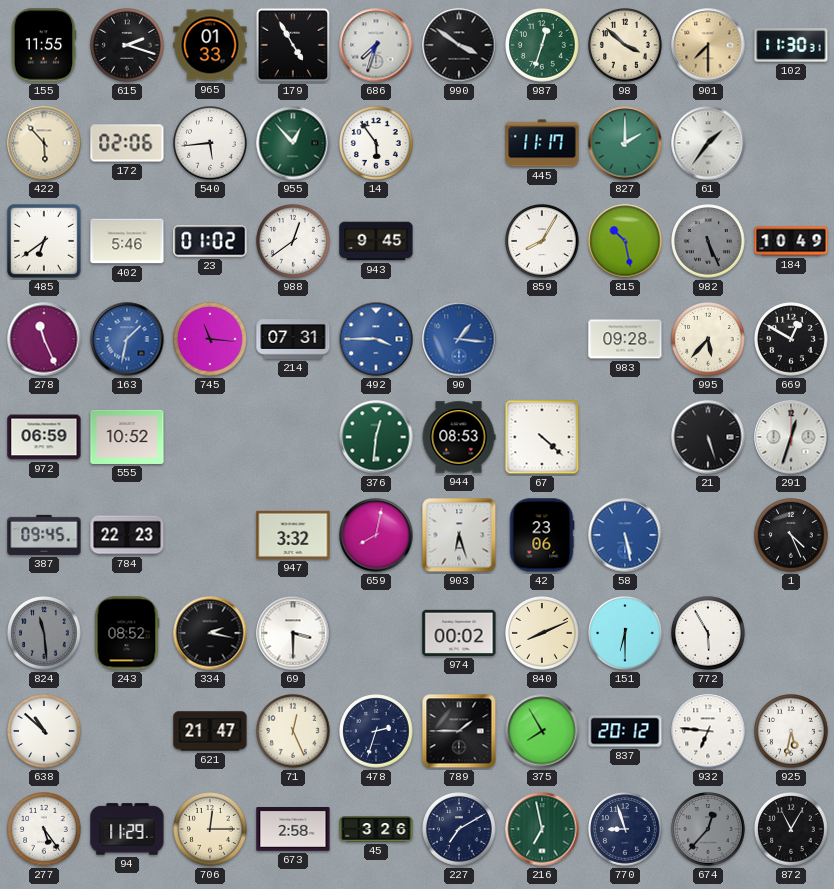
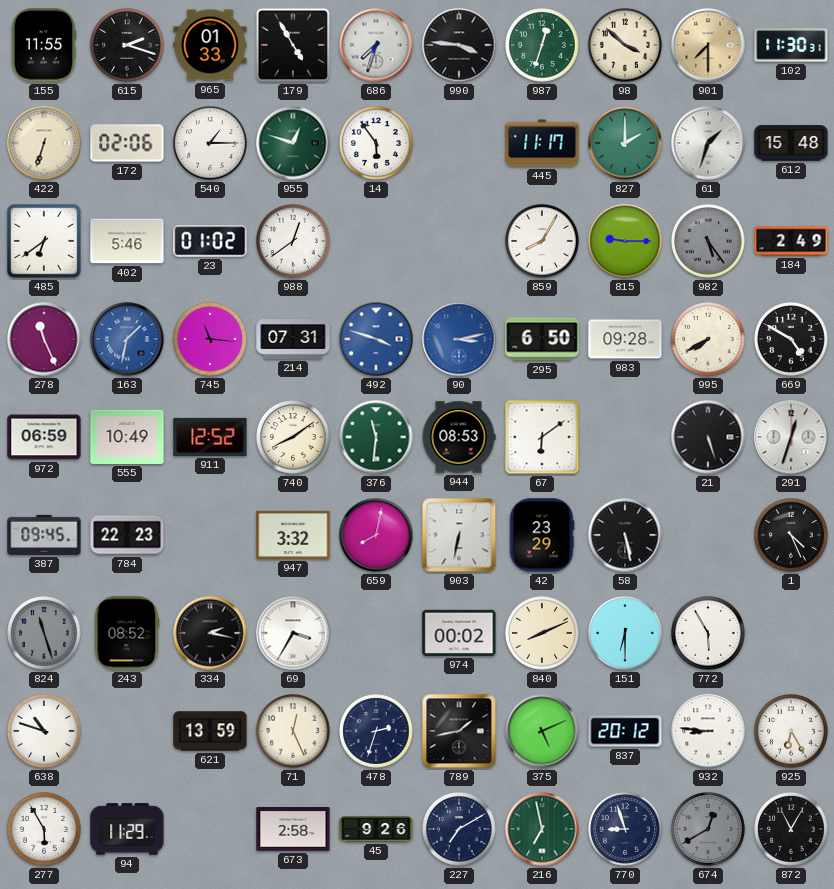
990: 3:51 -> 3:46 (459, 45)
422: 5:53 -> 6:33 (44, 143)
540: 5:44 -> 1:15 (211, 144)
955: 12:53 -> 12:48 (293, 143)
61: 1:36 -> 1:33 (708, 143)
612: none -> 15:48 (791, 143)
943: 9:45 -> none (376, 241)
815: 10:28 -> 9:15 (625, 241)
982: 5:26 -> 5:24 (709, 242)
184: 10:49 -> 2:49 (791, 241)
492: 3:45 -> 3:48 (376, 339)
90: 1:16 -> 3:13 (459, 339)
295: none -> 6:50 (542, 339)
995: 5:37 -> 7:40 (709, 340)
669: 12:50 -> 4:50 (792, 340)
555: 10:52 -> 10:49 (127, 437)
911: none -> 12:52 (210, 437)
740: none -> 8:09 (294, 438)
376: 12:31 -> 11:31 (376, 437)
67: 4:22 -> 6:09 (542, 437)
903: 6:27 -> 6:32 (459, 535)
42: 23:06 -> 23:29 (542, 535)
58 dial: blue -> black (625, 535)
824: 11:29 -> 11:27 (45, 634)
69: 3:30 -> 3:35 (293, 633)
638: 10:52 -> 10:48 (45, 732)
621: 21:47 -> 13:59 (210, 731)
789: 1:45 -> 1:43 (459, 731)
375: 7:55 -> 5:11 (542, 731)
932: 6:46 -> 8:46 (708, 731)
925: 5:32 -> 6:25 (792, 732)
277: 5:24 -> 5:55 (45, 830)
706: 12:15 -> none (211, 830)
45: 3:26 -> 9:26 (376, 829)
674: 12:37 -> 12:40 (709, 830)
